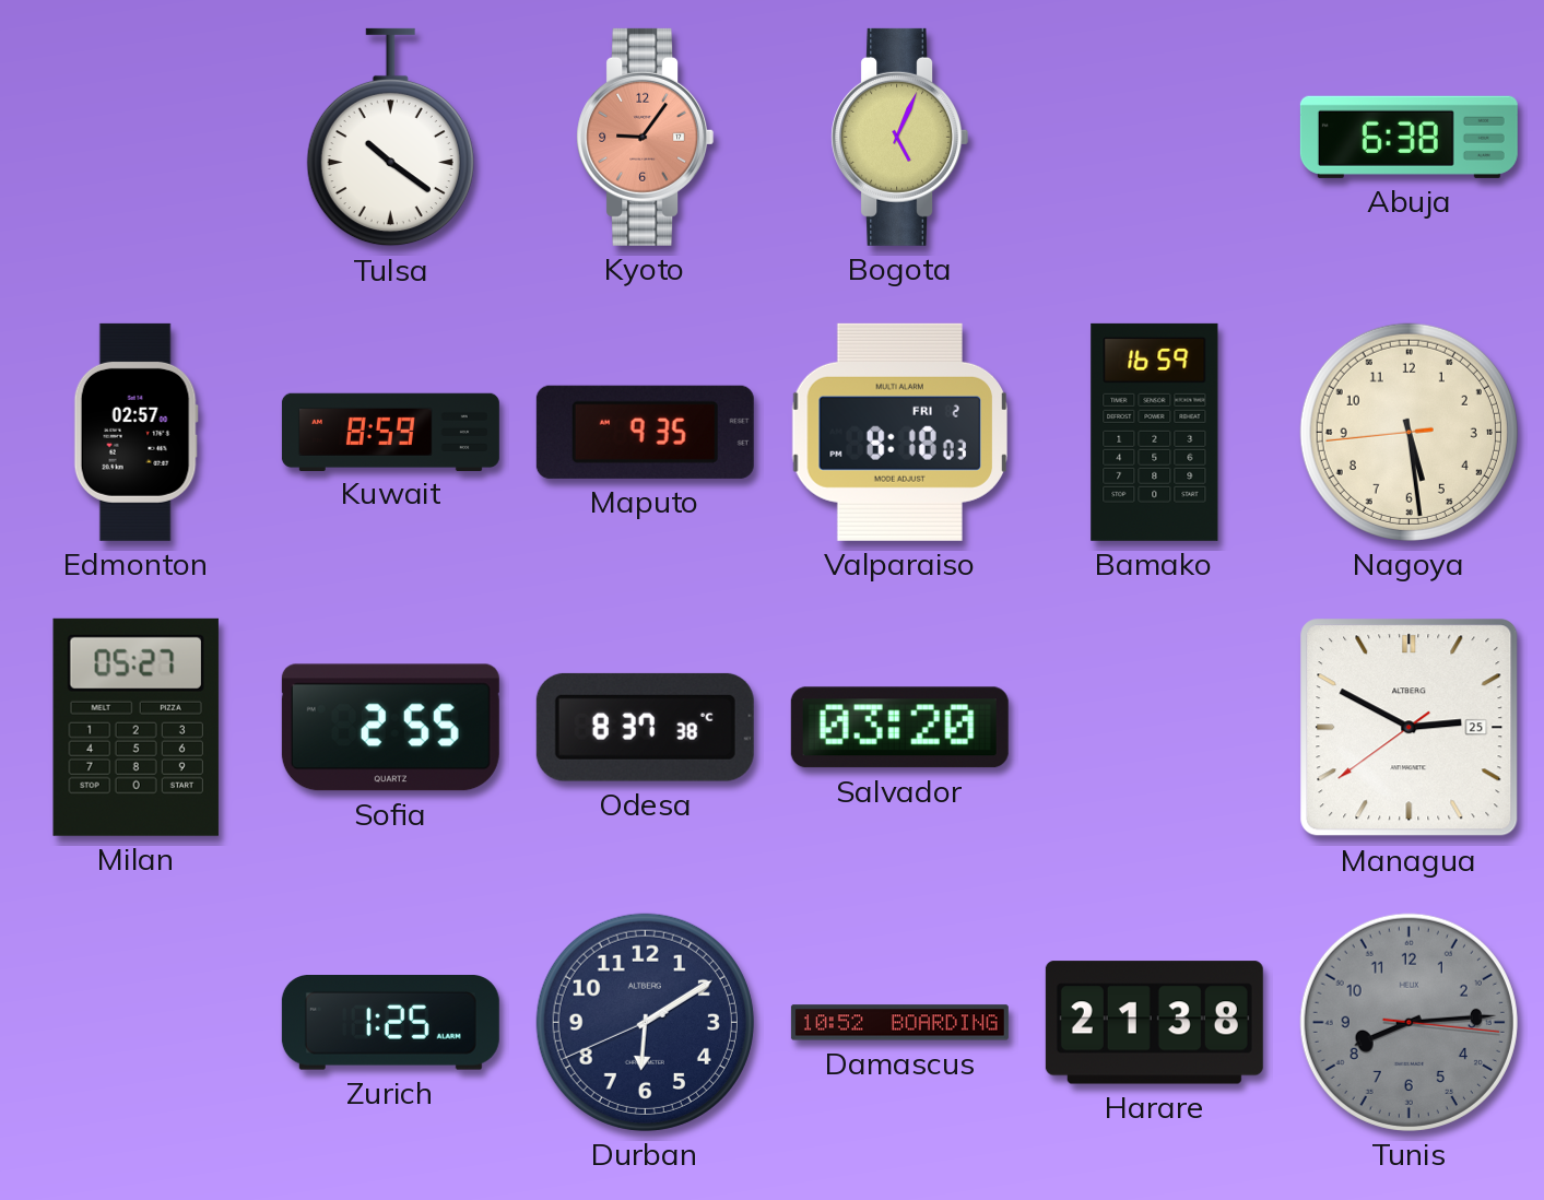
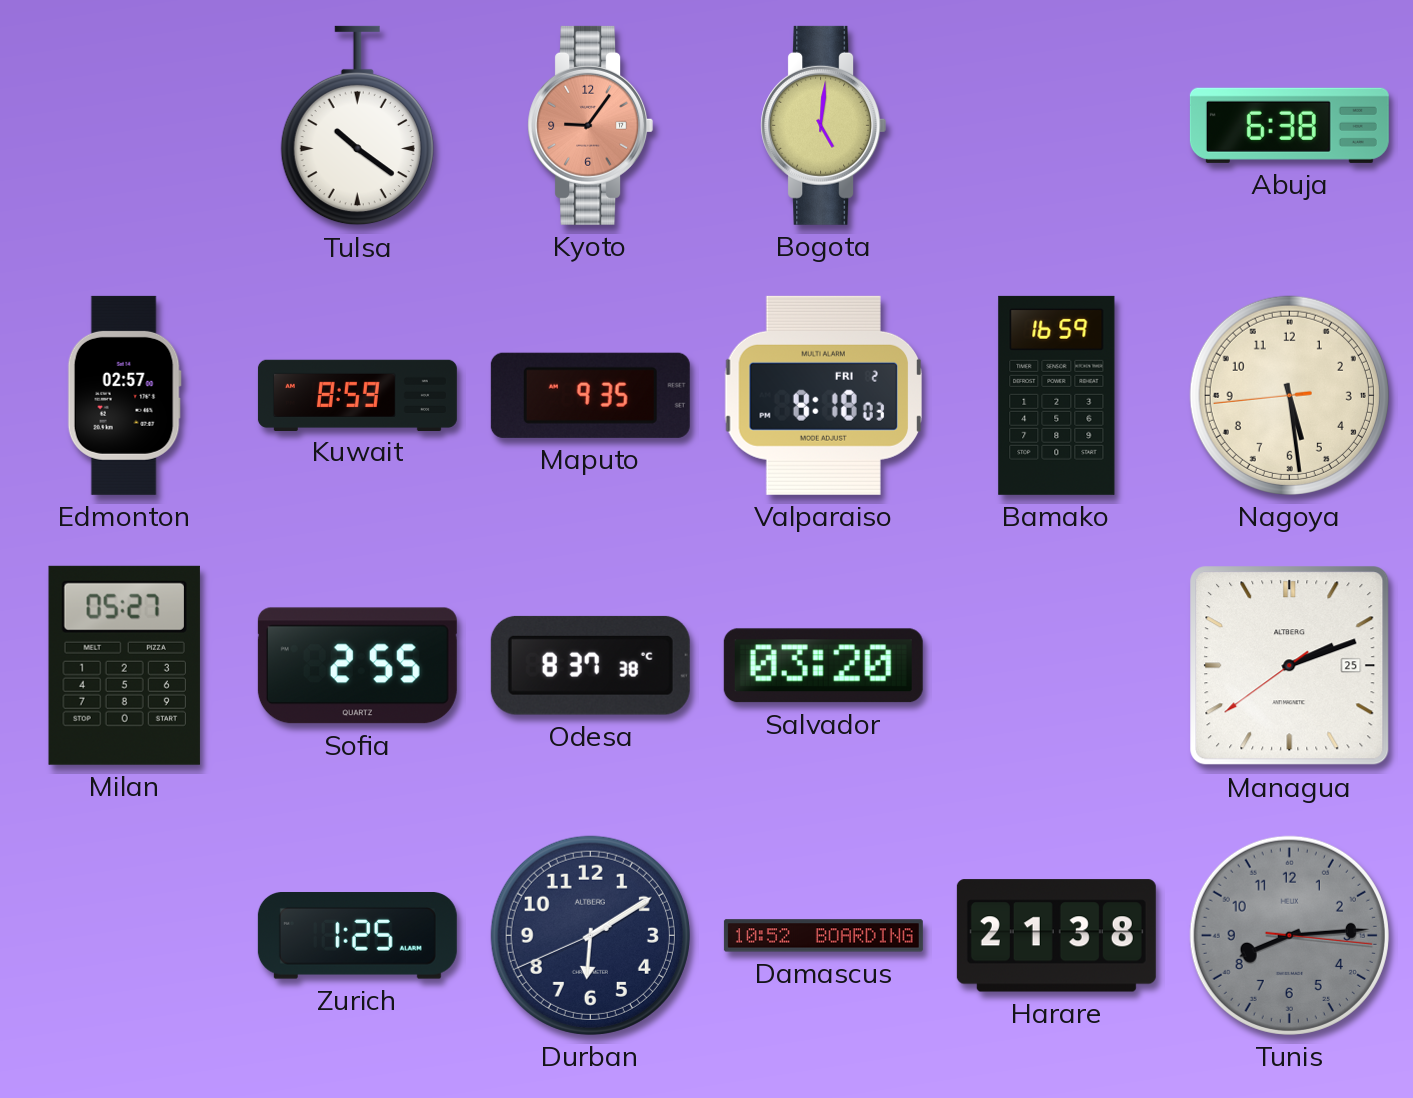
Bogota: 5:04 -> 5:01 (824, 125)
Managua: 2:49 -> 2:11 (1290, 666)
